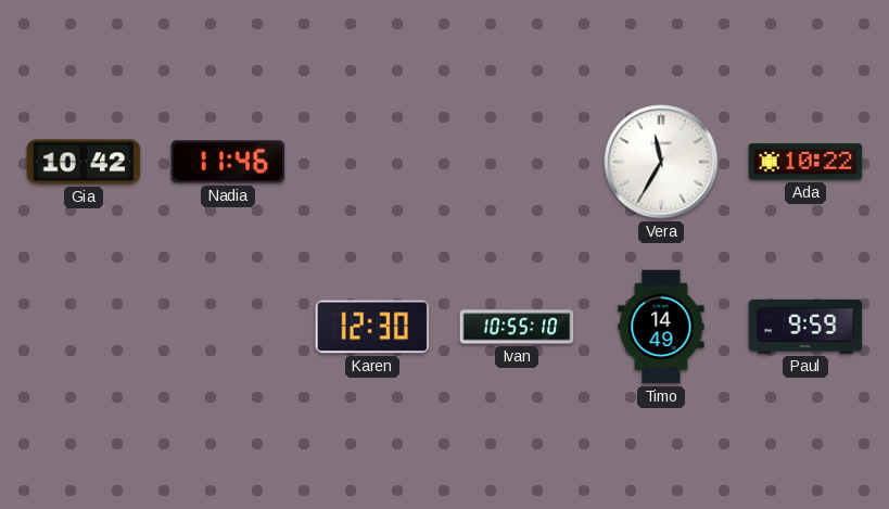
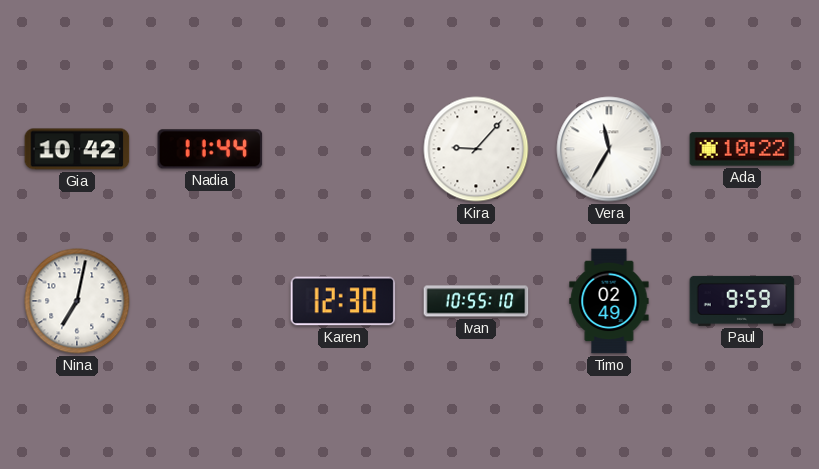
Nadia: 11:46 -> 11:44 (210, 149)
Kira: none -> 9:07 (476, 149)
Nina: none -> 7:02 (77, 301)
Timo: 14:49 -> 02:49 (609, 301)
